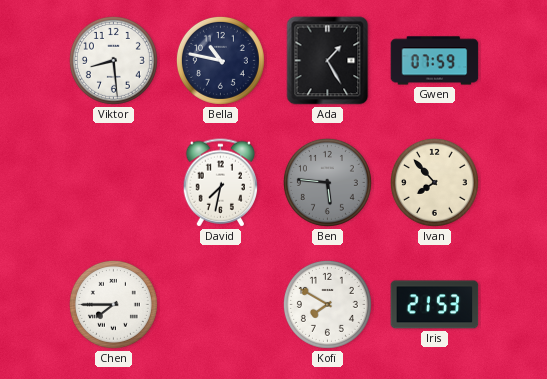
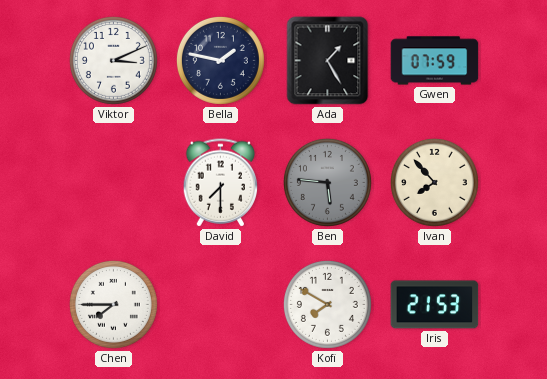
Viktor: 8:29 -> 3:11 (113, 60)
Bella: 10:47 -> 1:47 (220, 60)
David: 7:32 -> 7:30 (221, 183)
